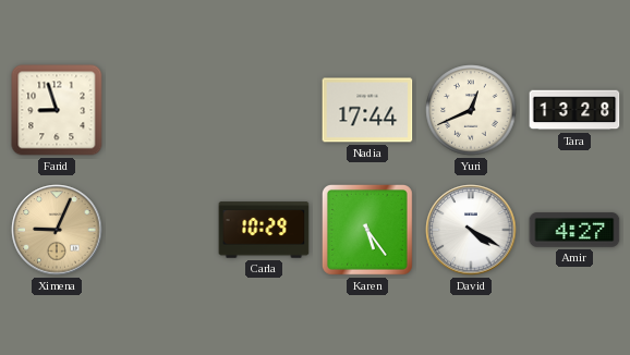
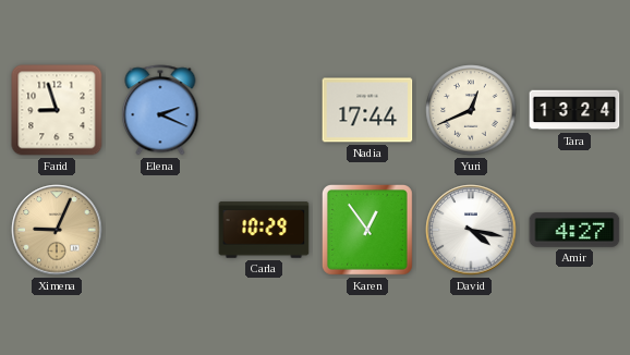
Elena: none -> 2:19 (160, 110)
Tara: 13:28 -> 13:24 (574, 110)
Karen: 5:24 -> 12:54 (367, 230)
David: 4:20 -> 4:17 (471, 230)
